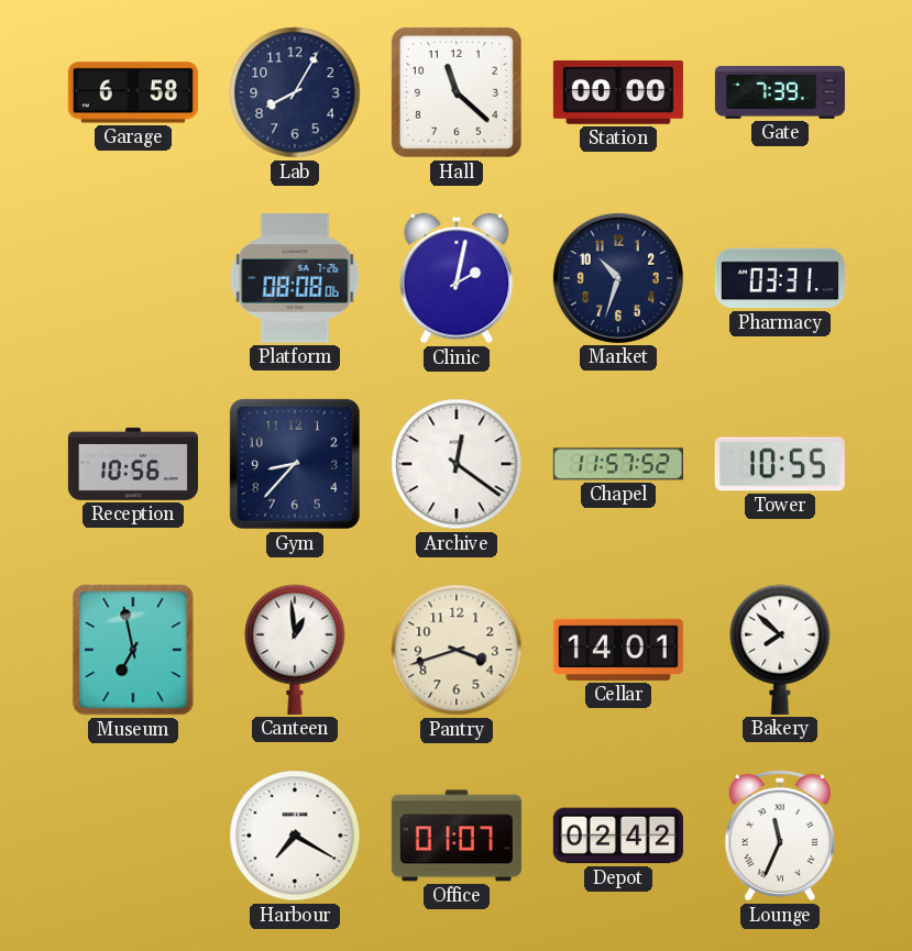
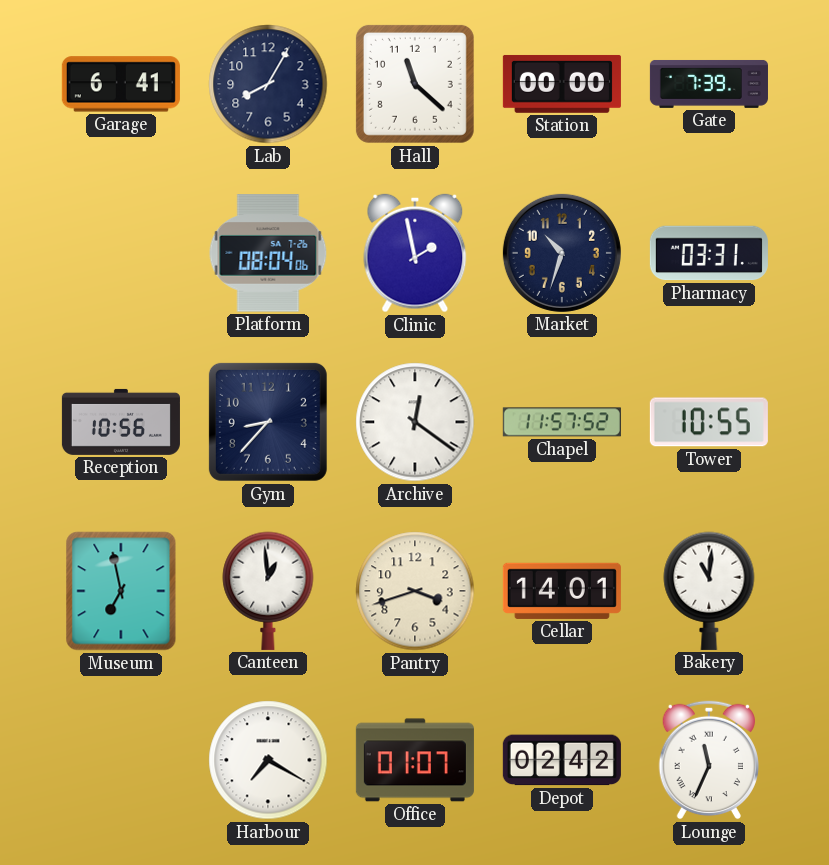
Garage: 6:58 -> 6:41 (121, 84)
Platform: 08:08 -> 08:04 (268, 253)
Clinic: 2:02 -> 1:58 (415, 253)
Bakery: 7:52 -> 11:01 (709, 591)
